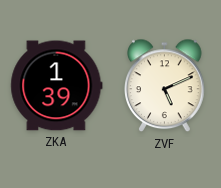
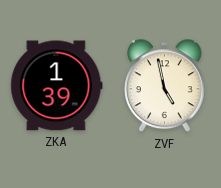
ZVF: 5:11 -> 4:58 (165, 86)
